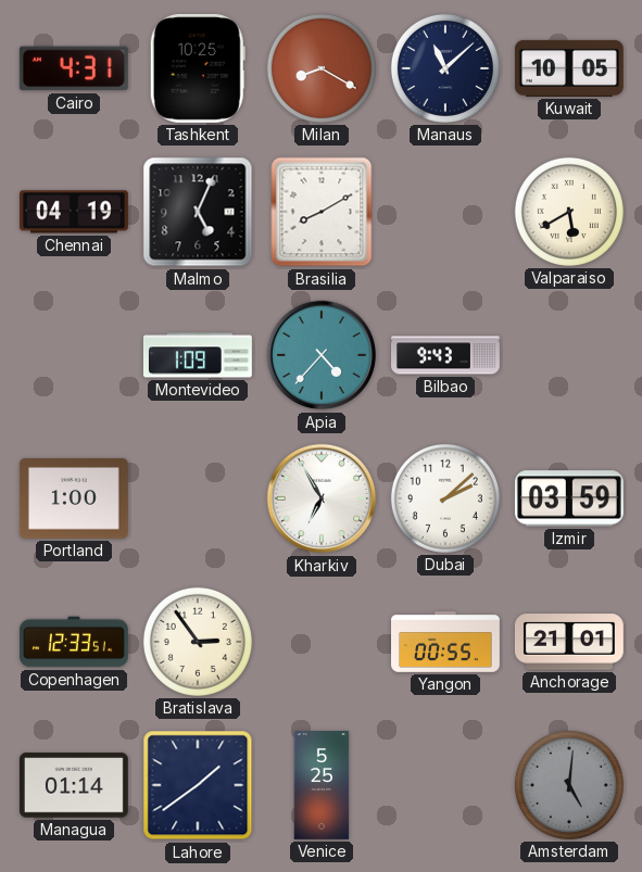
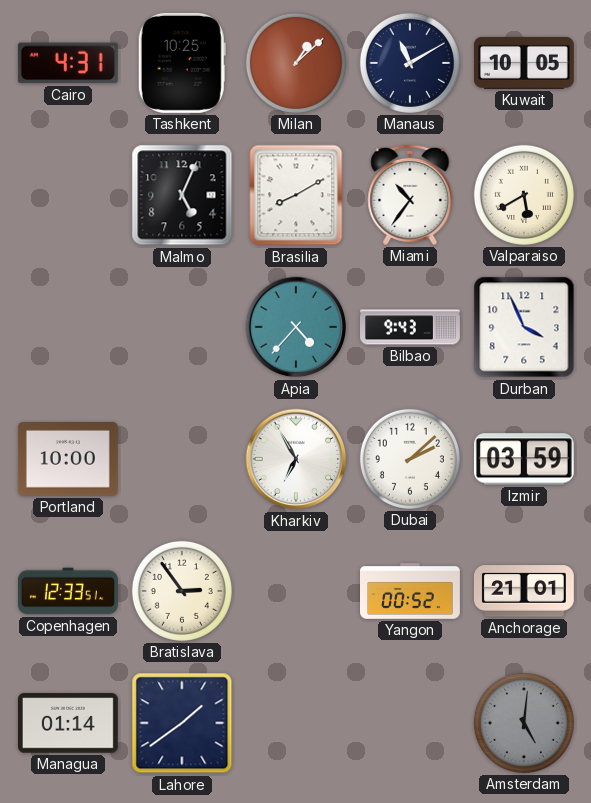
Milan: 8:20 -> 1:08 (296, 63)
Manaus: 11:08 -> 11:10 (410, 63)
Chennai: 04:19 -> none (74, 212)
Miami: none -> 10:36 (410, 195)
Montevideo: 1:09 -> none (198, 355)
Durban: none -> 3:56 (524, 327)
Portland: 1:00 -> 10:00 (68, 460)
Yangon: 00:55 -> 00:52 (411, 591)
Venice: 5:25 -> none (322, 786)
